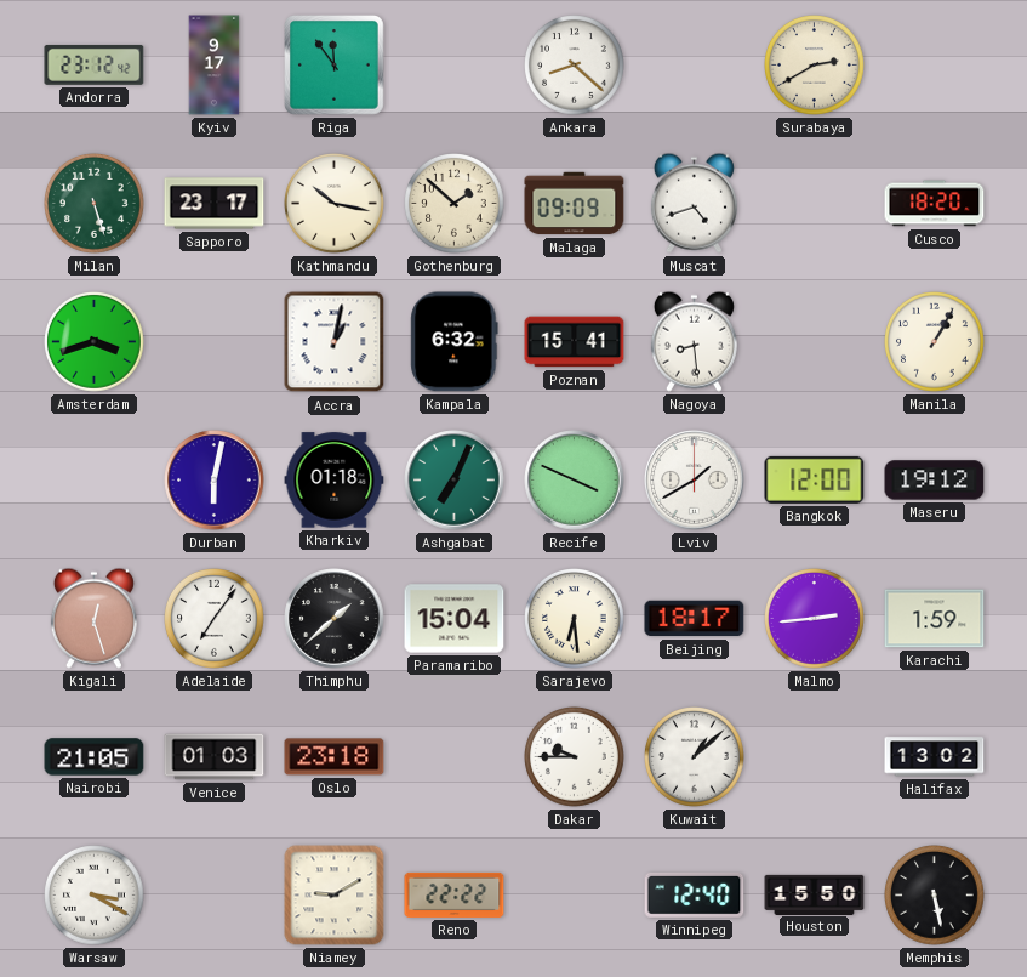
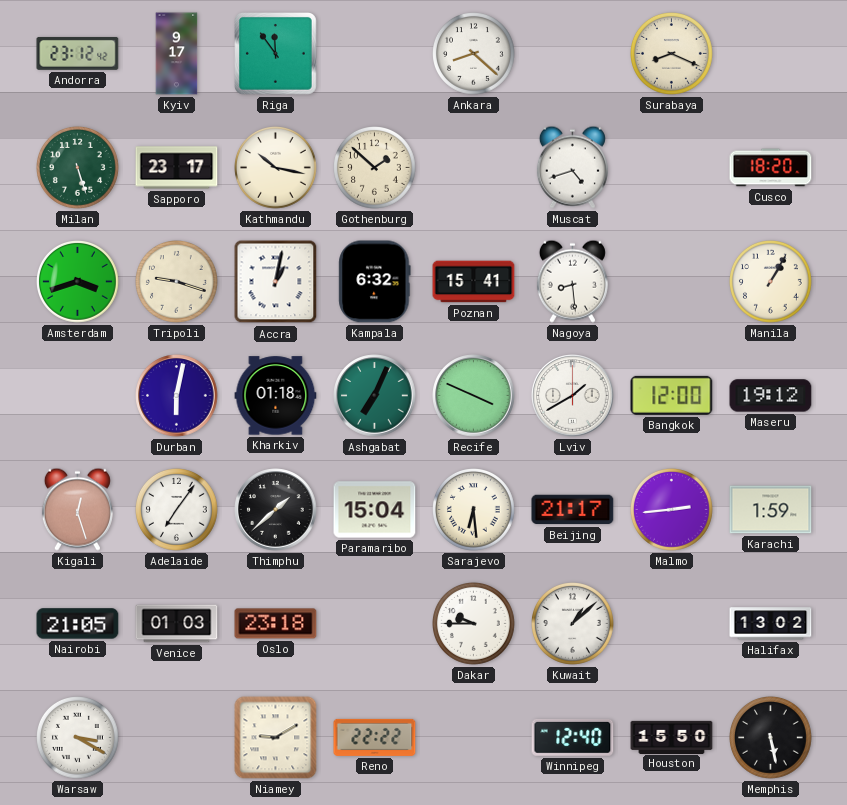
Surabaya: 2:40 -> 8:19 (672, 54)
Malaga: 09:09 -> none (575, 204)
Tripoli: none -> 9:18 (177, 282)
Beijing: 18:17 -> 21:17 (573, 510)
